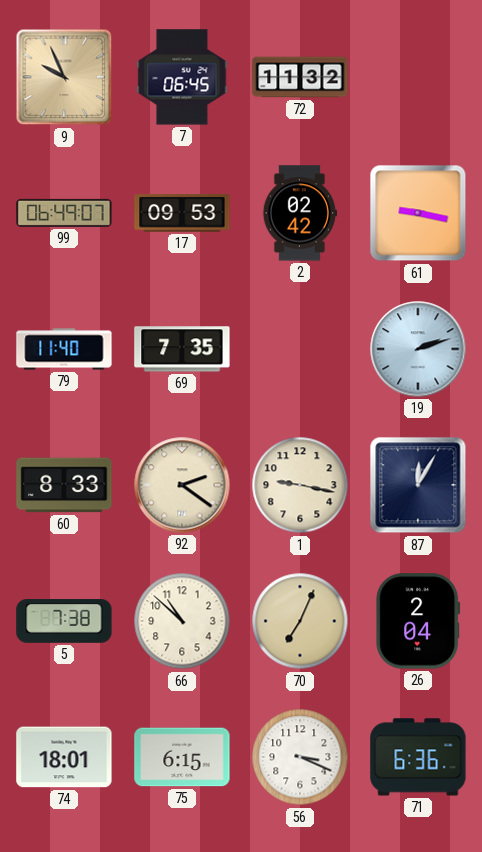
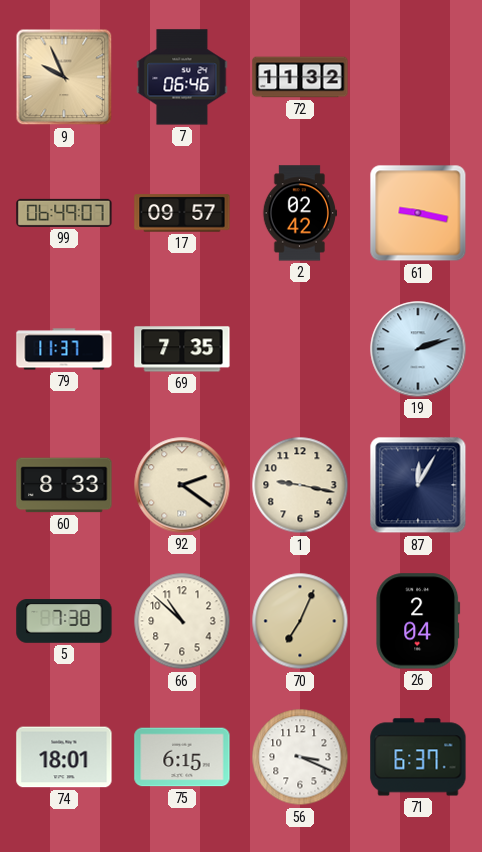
7: 06:45 -> 06:46 (182, 77)
17: 09:53 -> 09:57 (182, 213)
79: 11:40 -> 11:37 (64, 349)
71: 6:36 -> 6:37 (418, 757)
